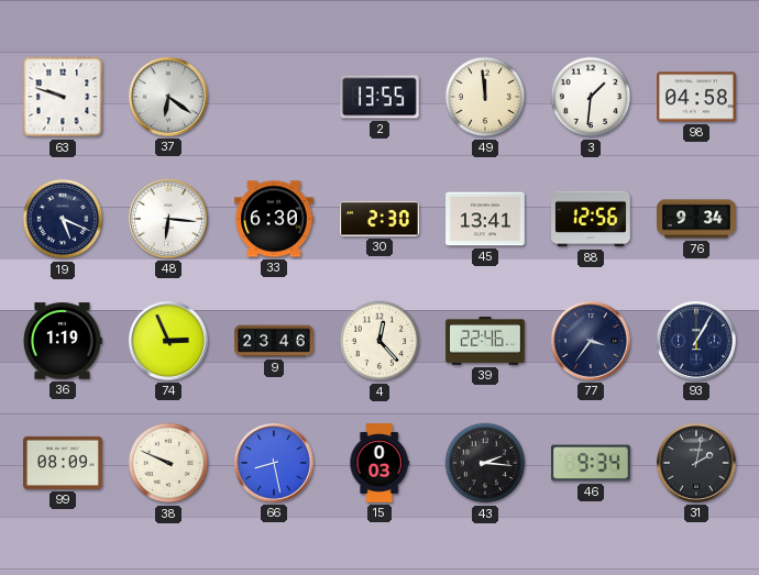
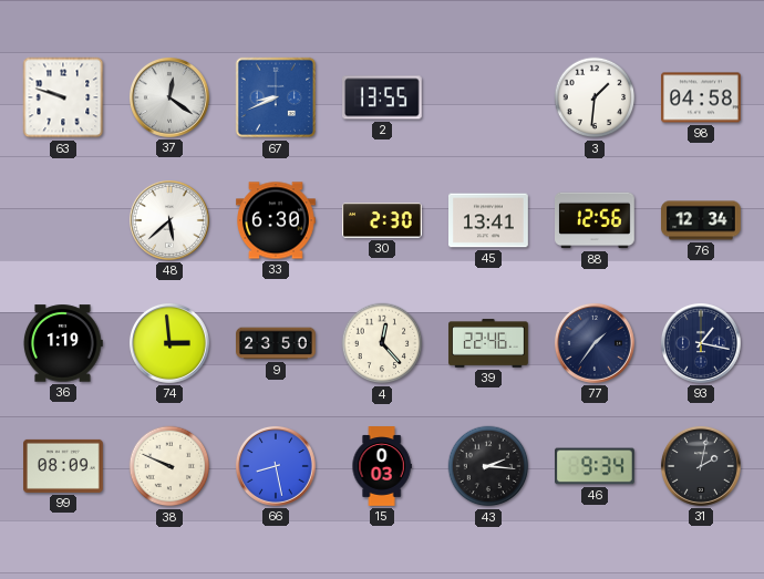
37: 6:21 -> 12:21 (169, 97)
67: none -> 8:41 (276, 97)
49: 11:59 -> none (485, 97)
19: 5:19 -> none (63, 219)
48: 6:16 -> 5:38 (169, 220)
76: 9:34 -> 12:34 (701, 220)
74: 2:56 -> 2:59 (169, 343)
9: 23:46 -> 23:50 (277, 343)
77: 3:36 -> 1:36 (595, 343)
93: 1:05 -> 1:17 (701, 343)
